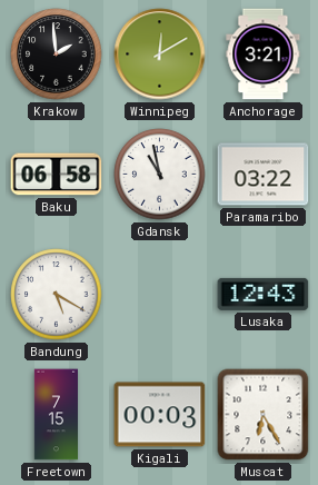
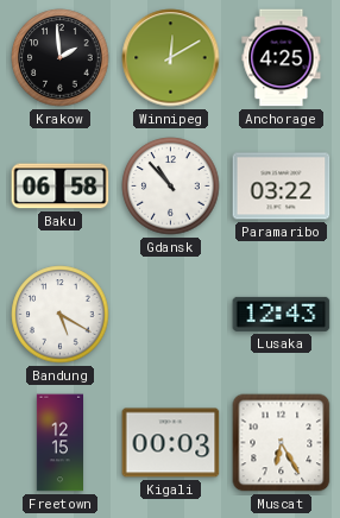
Anchorage: 3:21 -> 4:25 (282, 58)
Gdansk: 10:58 -> 10:53 (171, 187)
Freetown: 7:15 -> 12:15 (59, 443)
